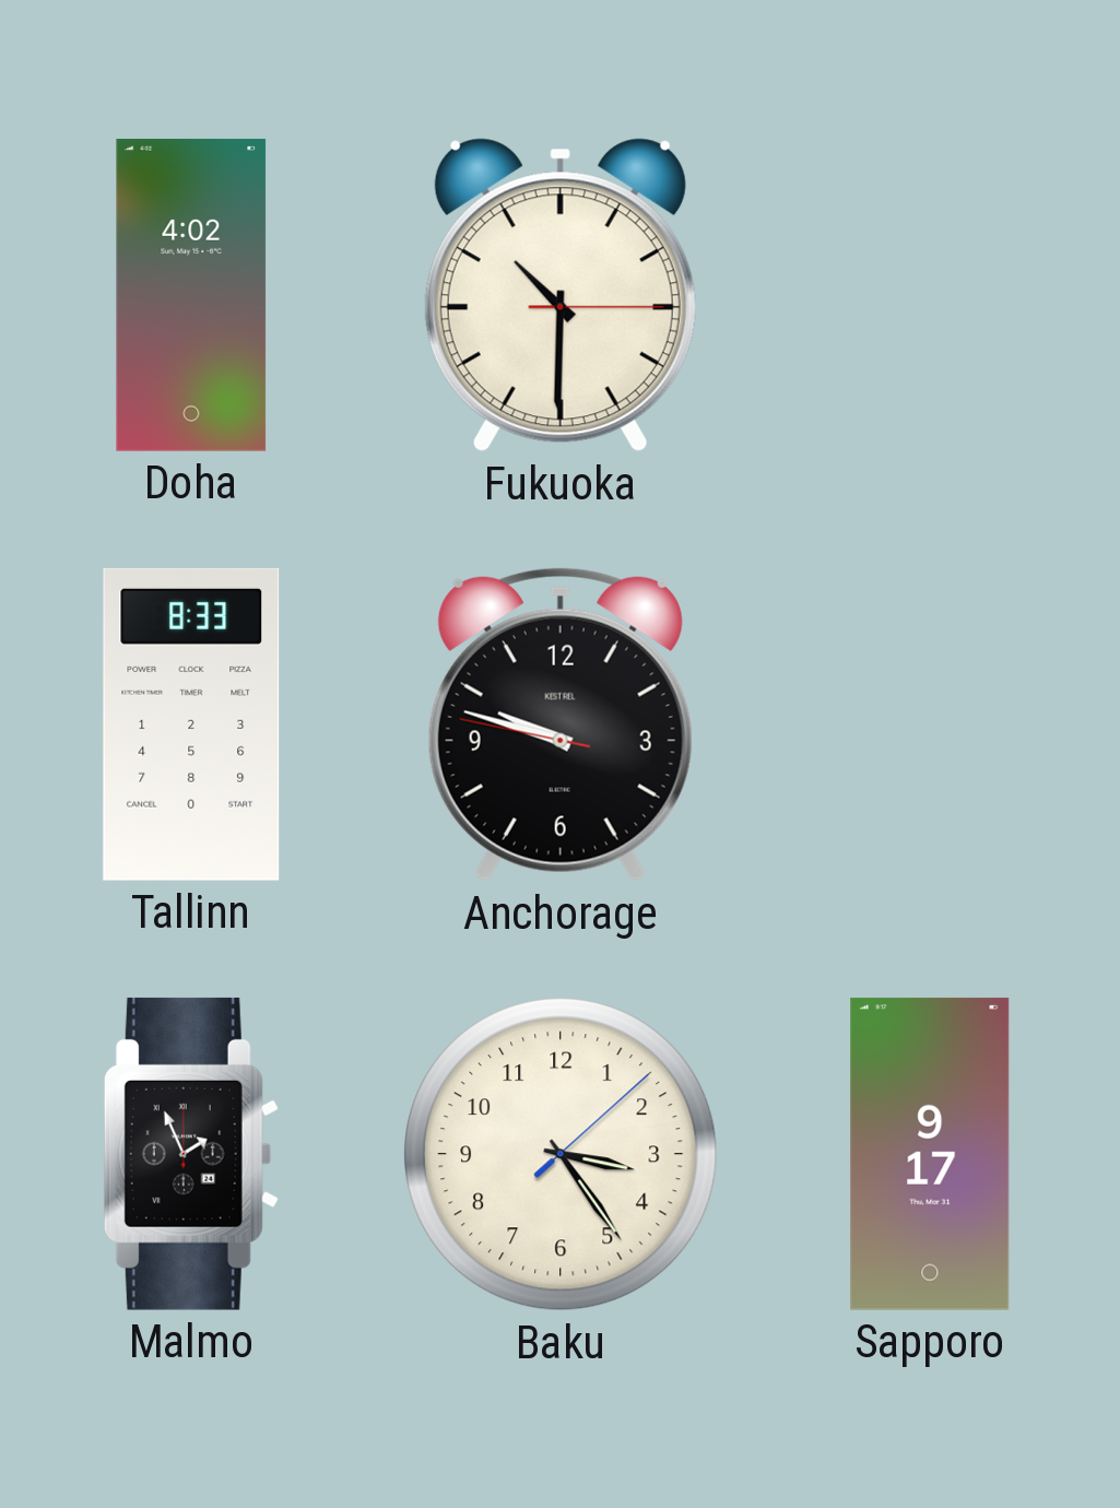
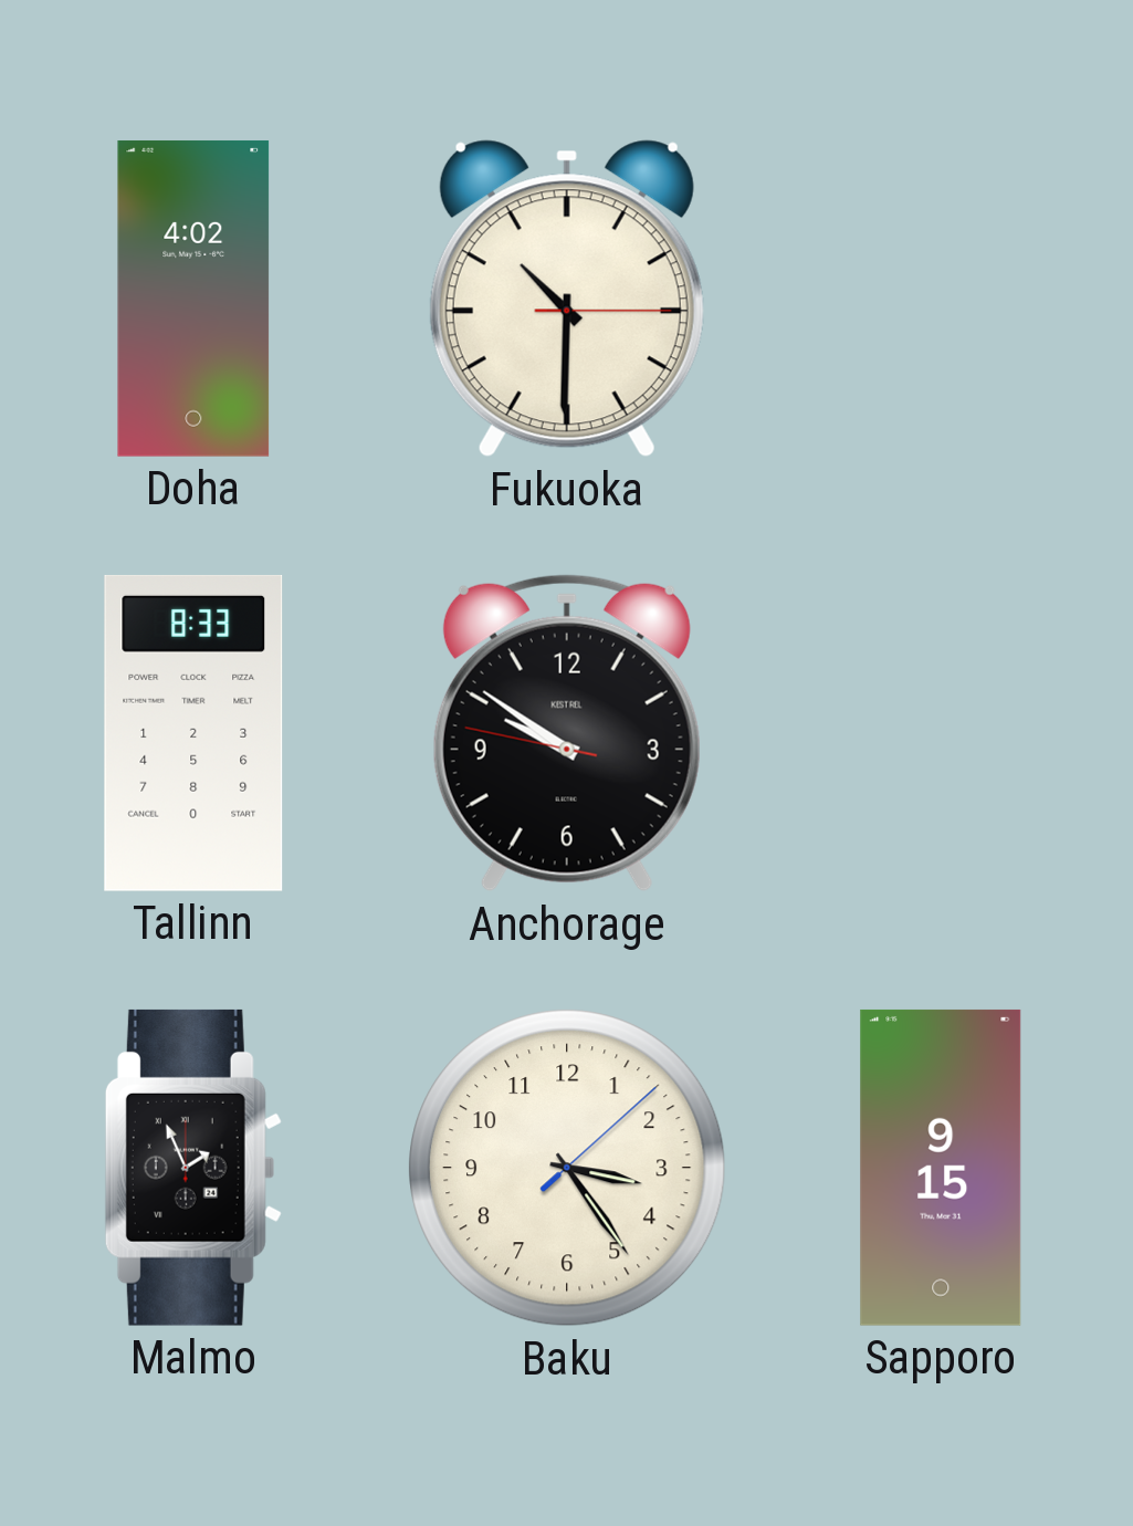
Anchorage: 9:47 -> 9:50 (567, 733)
Sapporo: 9:17 -> 9:15 (941, 1168)
